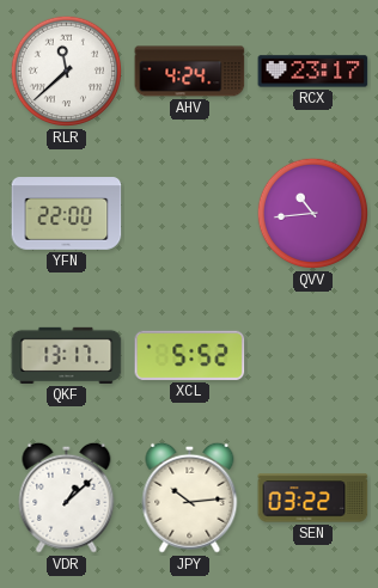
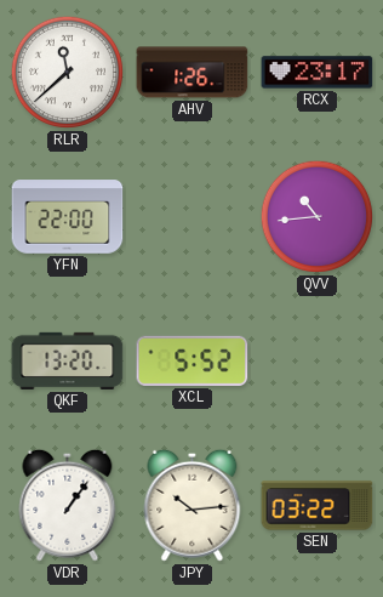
AHV: 4:24 -> 1:26 (193, 73)
QKF: 13:17 -> 13:20 (68, 360)
VDR: 1:08 -> 1:06 (68, 505)
